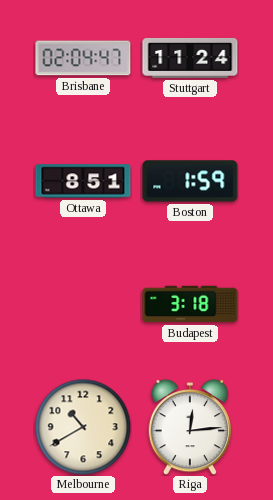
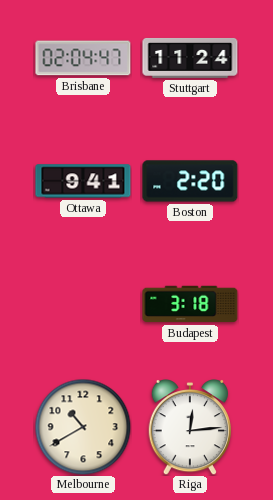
Ottawa: 8:51 -> 9:41 (83, 181)
Boston: 1:59 -> 2:20 (190, 181)
